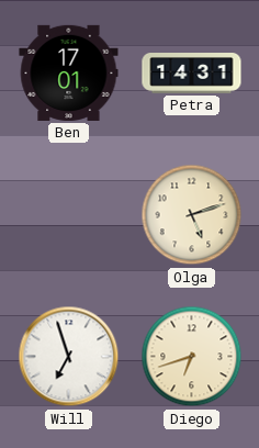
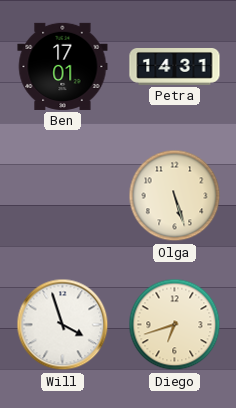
Olga: 5:12 -> 5:27 (175, 196)
Will: 6:57 -> 3:57 (63, 325)
